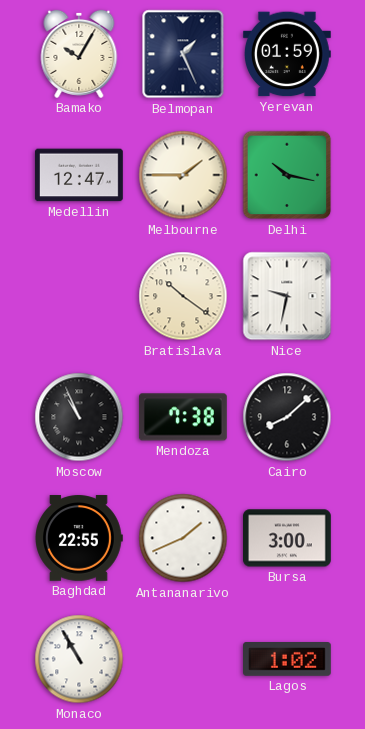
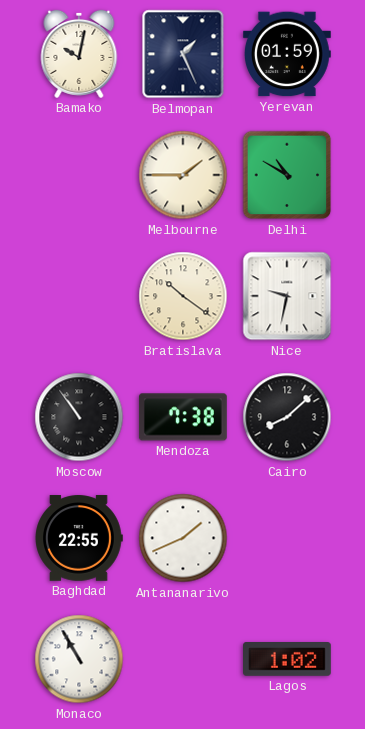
Bamako: 10:05 -> 10:02 (79, 54)
Medellin: 12:47 -> none (79, 175)
Delhi: 10:17 -> 10:50 (287, 175)
Moscow: 10:56 -> 10:54 (79, 417)
Bursa: 3:00 -> none (288, 538)
